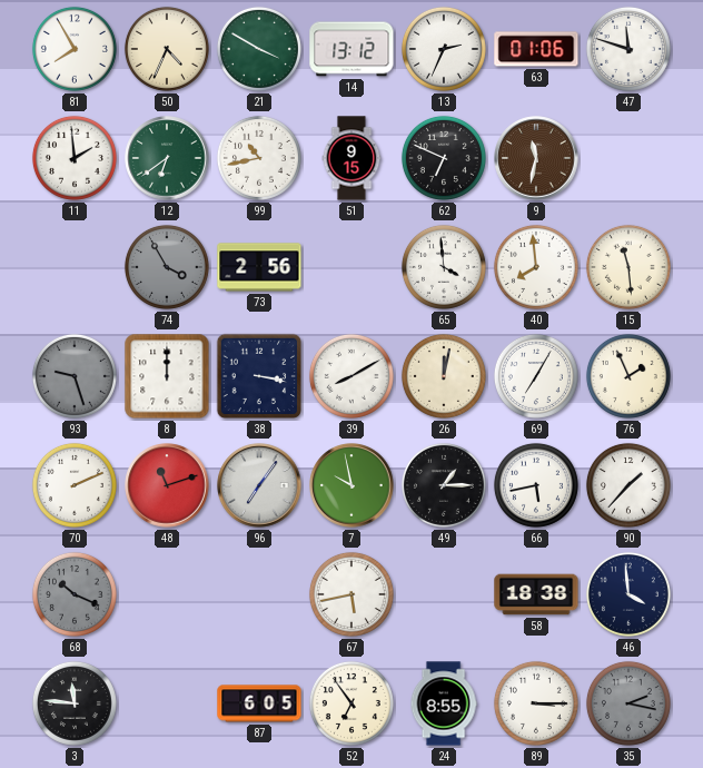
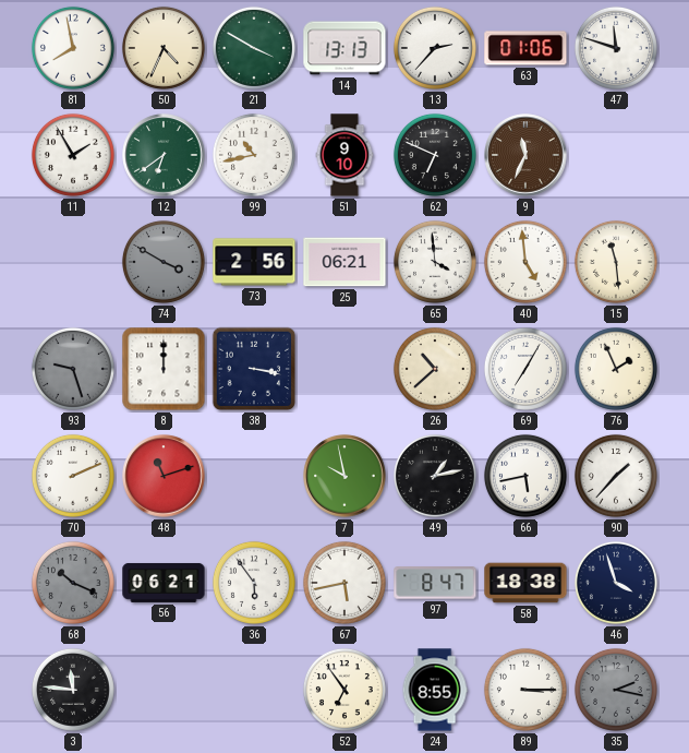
81: 7:55 -> 7:58 (73, 48)
14: 13:12 -> 13:13 (344, 48)
13: 2:34 -> 2:37 (435, 48)
11: 1:59 -> 1:55 (73, 155)
51: 9:15 -> 9:10 (344, 155)
9: 11:32 -> 11:34 (525, 155)
74: 3:55 -> 3:50 (164, 262)
25: none -> 06:21 (344, 262)
40: 7:59 -> 4:59 (525, 262)
39: 8:10 -> none (351, 376)
26: 12:02 -> 10:38 (435, 369)
96: 7:06 -> none (259, 485)
49: 1:15 -> 1:13 (435, 476)
56: none -> 06:21 (164, 583)
36: none -> 5:54 (254, 583)
97: none -> 8:47 (435, 583)
46: 3:59 -> 3:57 (616, 583)
87: 6:05 -> none (259, 703)
